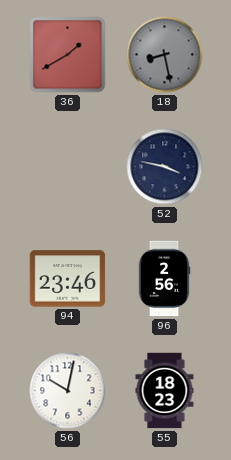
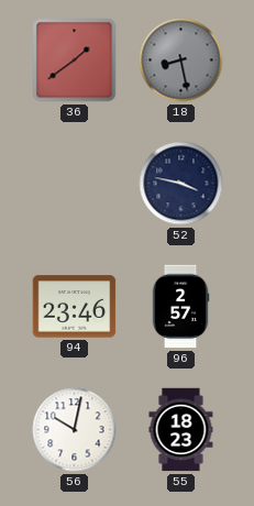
36: 1:40 -> 1:39 (75, 61)
96: 2:56 -> 2:57 (180, 307)
